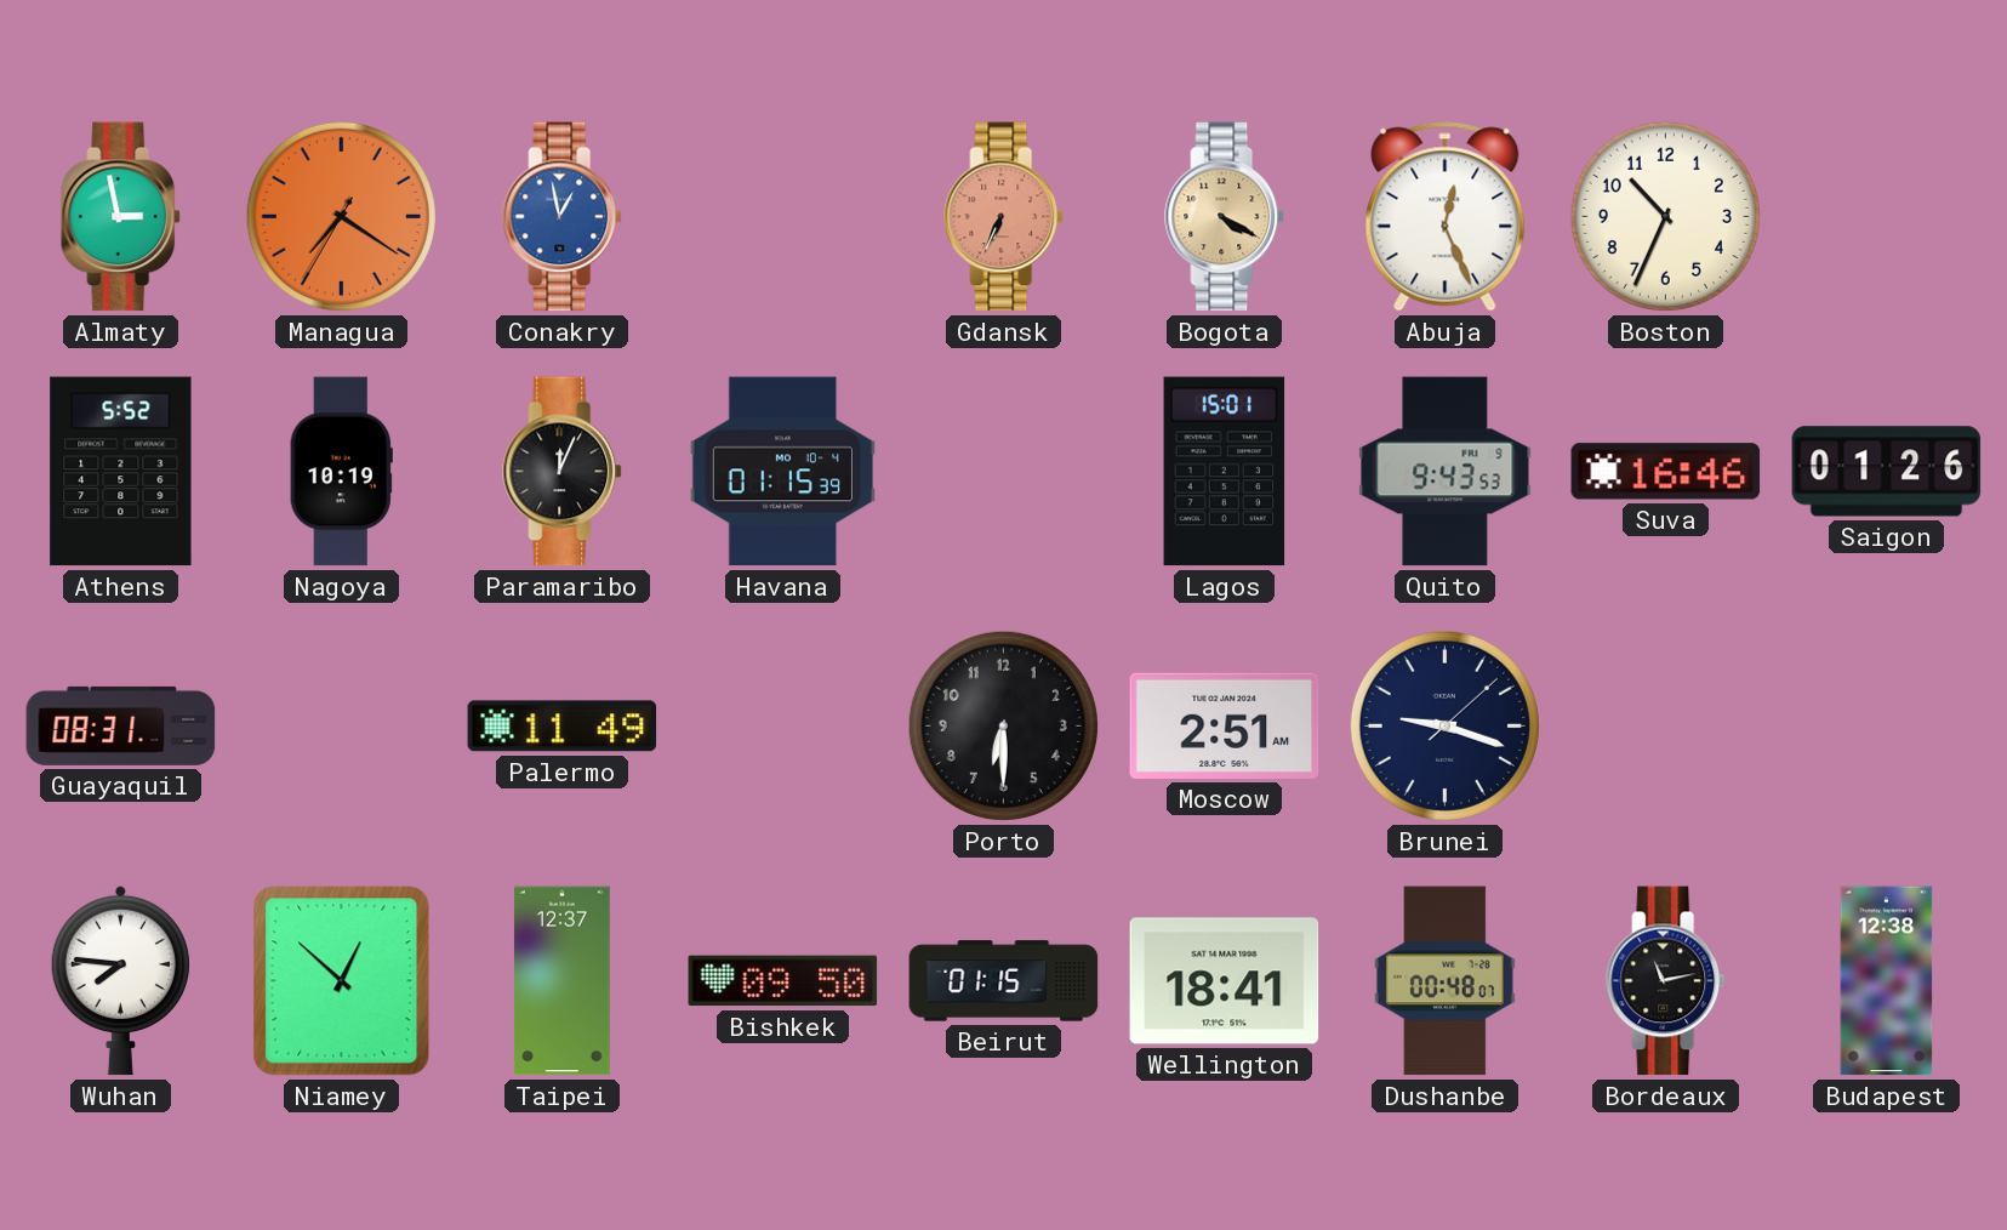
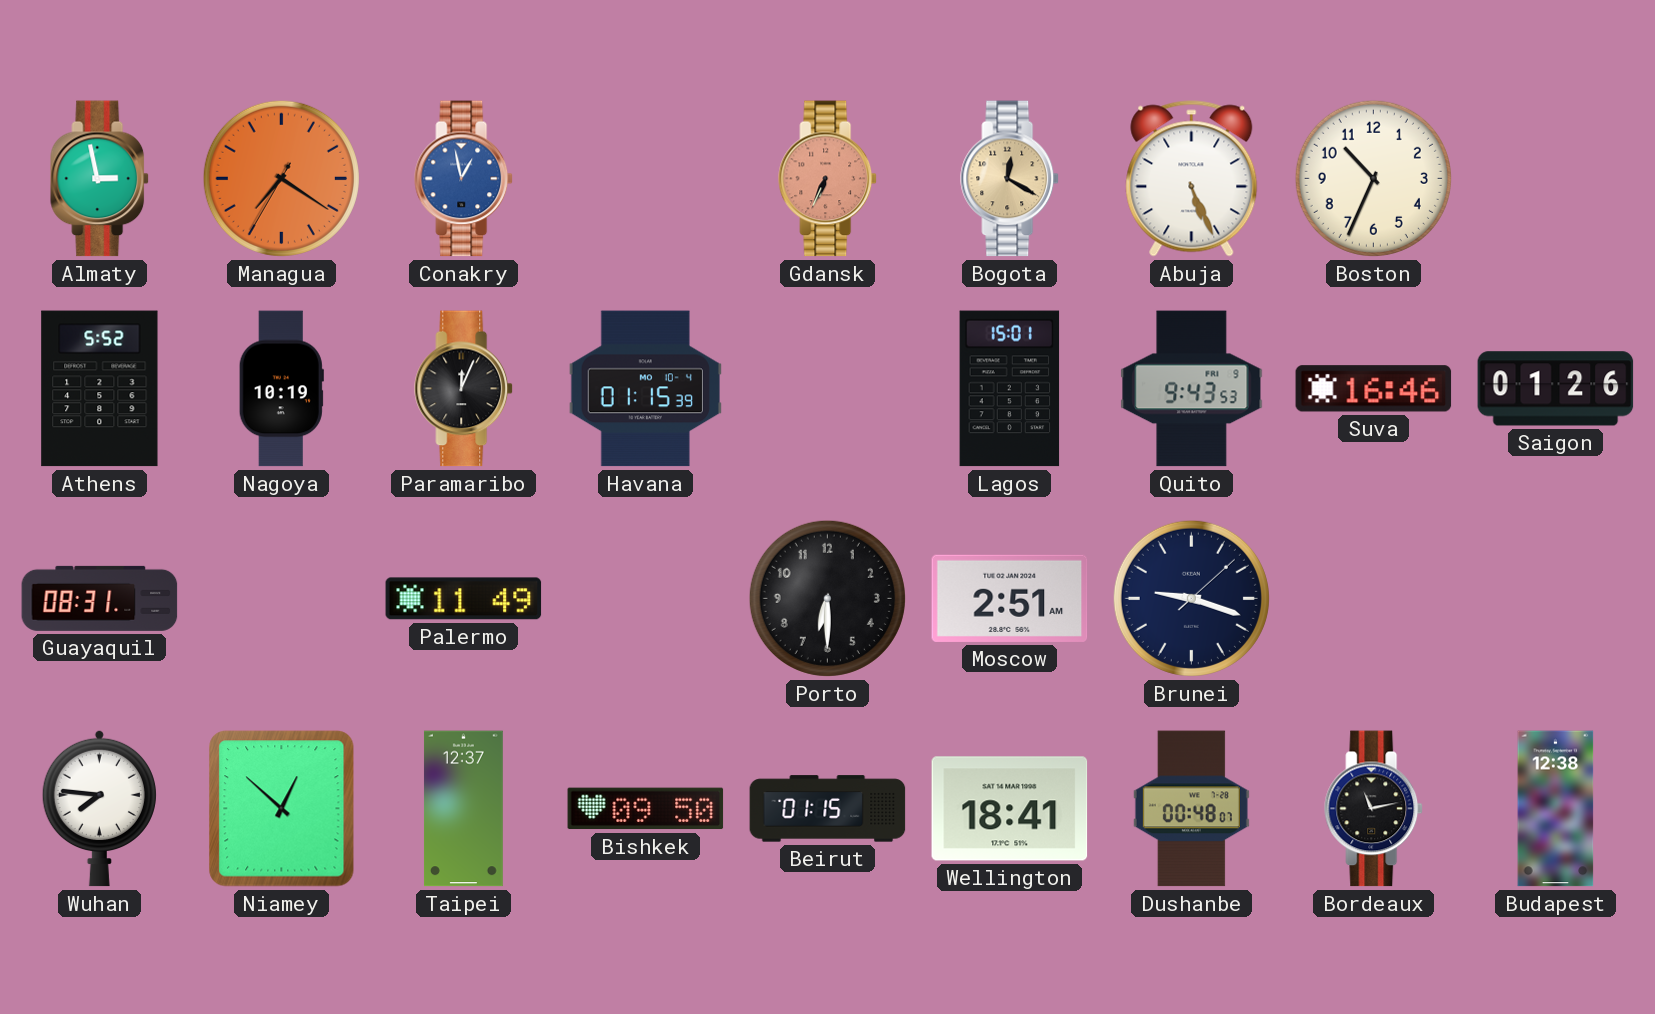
Bogota: 4:20 -> 12:20 (1010, 179)
Abuja: 12:26 -> 5:26 (1192, 179)
